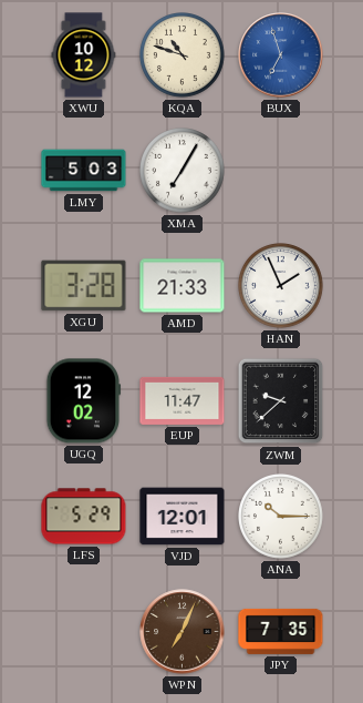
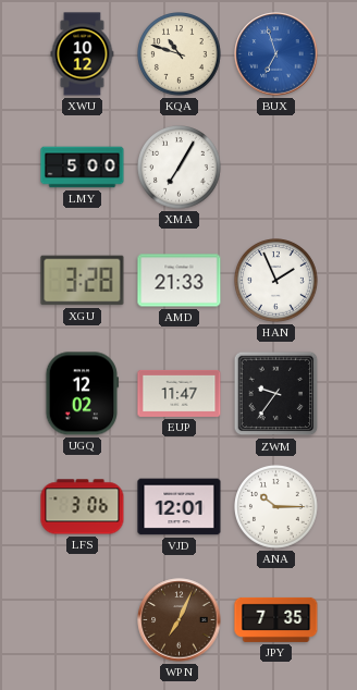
LMY: 5:03 -> 5:00 (83, 168)
ZWM: 9:38 -> 9:36 (276, 394)
LFS: 5:29 -> 3:06 (83, 507)
